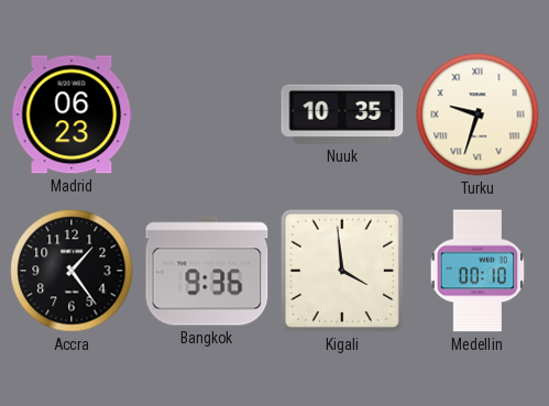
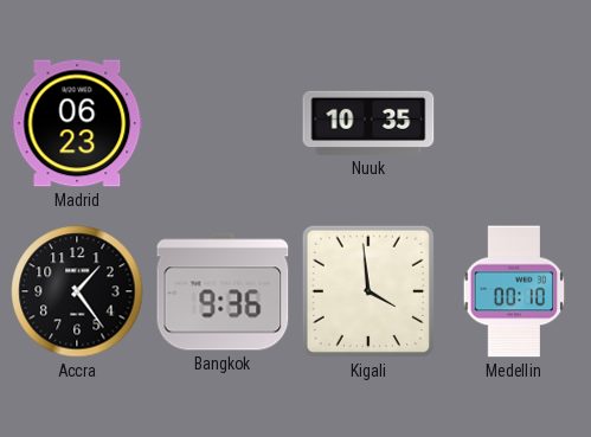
Turku: 9:33 -> none (477, 114)
